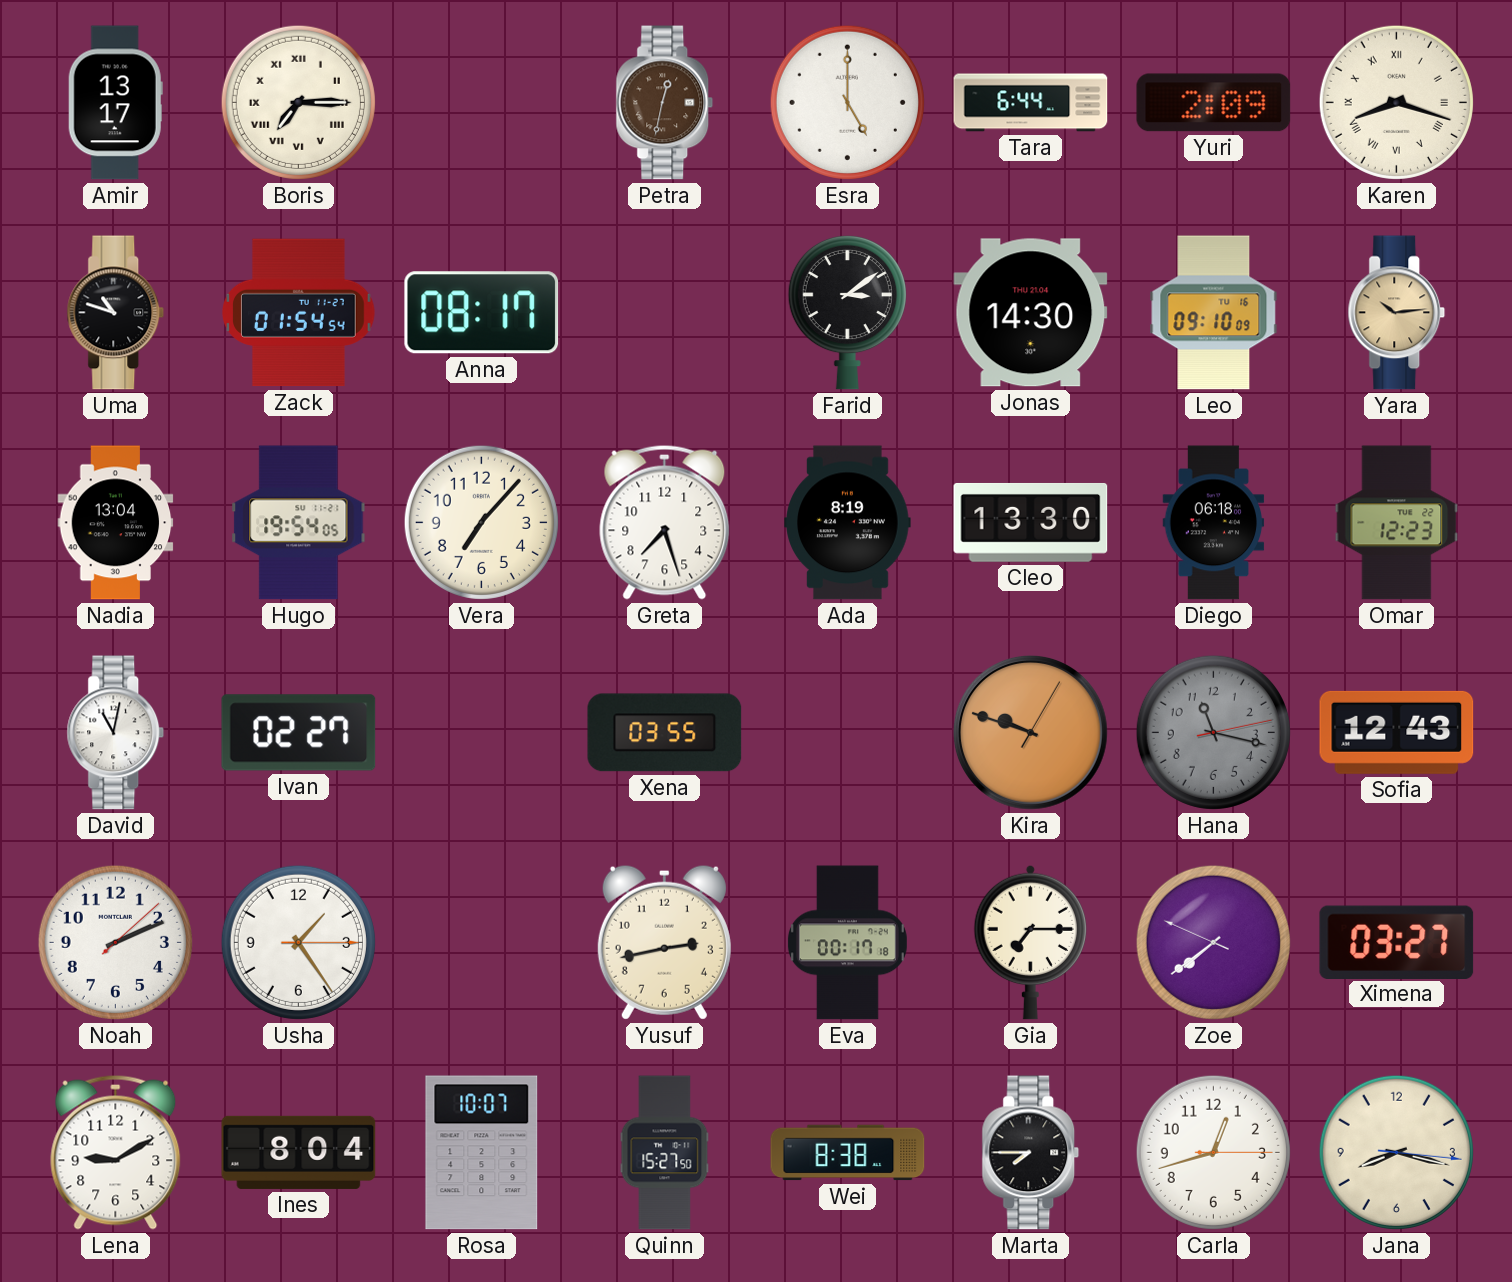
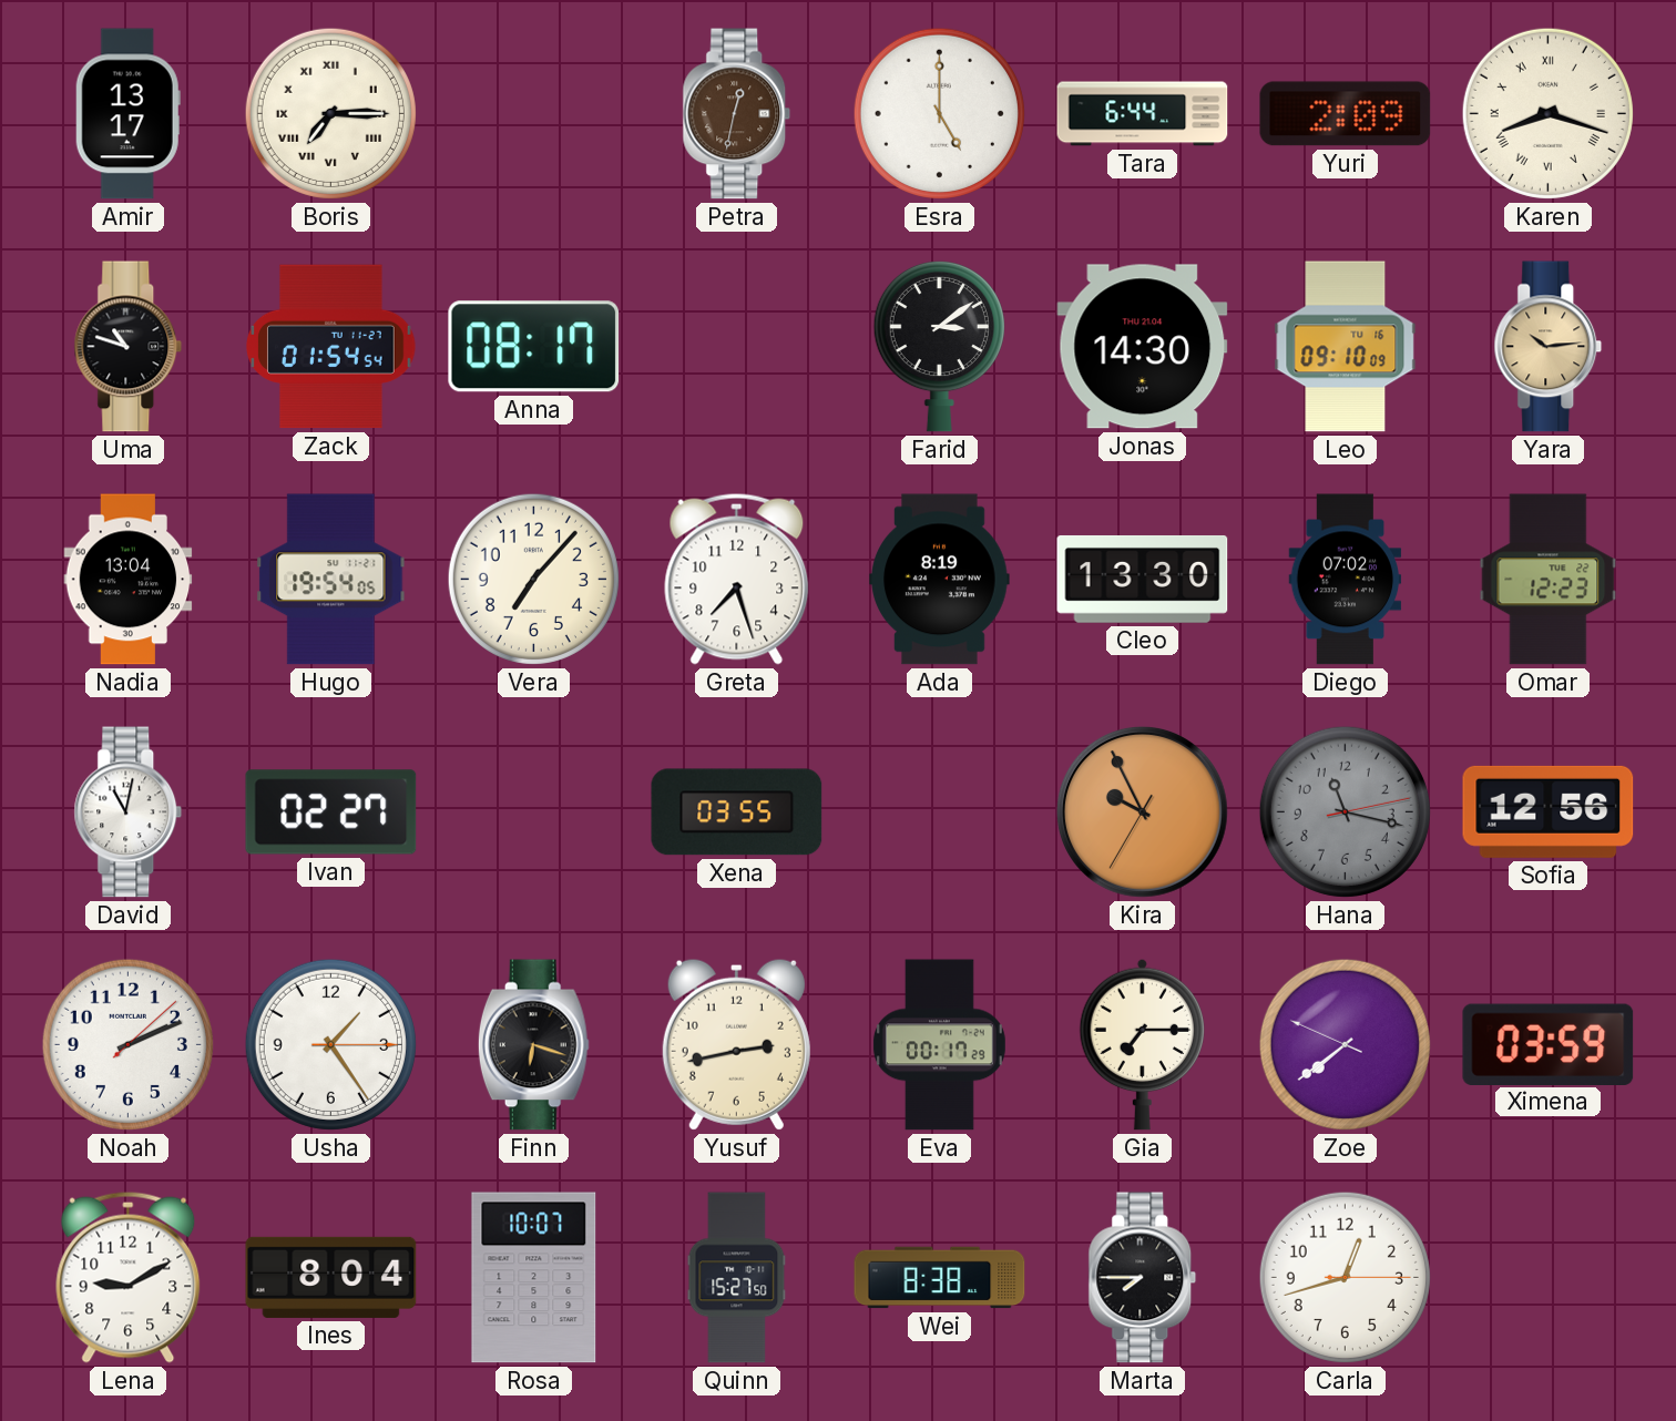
Diego: 06:18 -> 07:02 (1346, 580)
Kira: 9:48 -> 9:55 (1142, 812)
Sofia: 12:43 -> 12:56 (1549, 811)
Finn: none -> 6:18 (533, 1045)
Eva: 00:17:18 -> 00:17:29 (939, 1045)
Ximena: 03:27 -> 03:59 (1549, 1044)
Jana: 8:17 -> none (1396, 1152)
